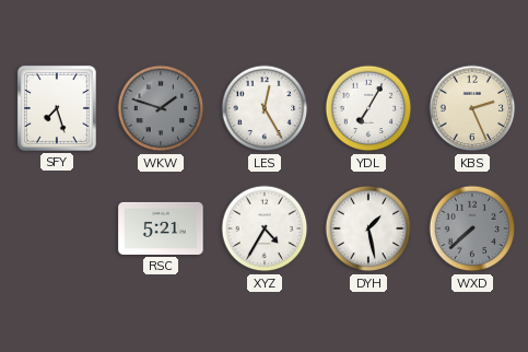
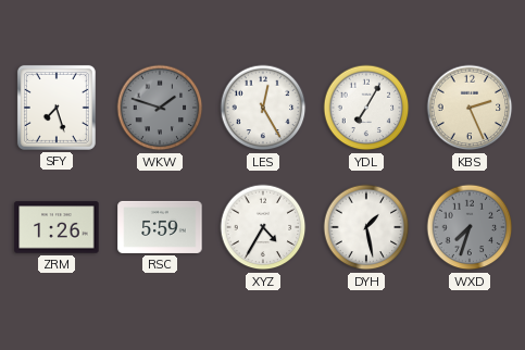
ZRM: none -> 1:26 (57, 227)
RSC: 5:21 -> 5:59 (160, 227)
WXD: 7:38 -> 7:33 (470, 227)
